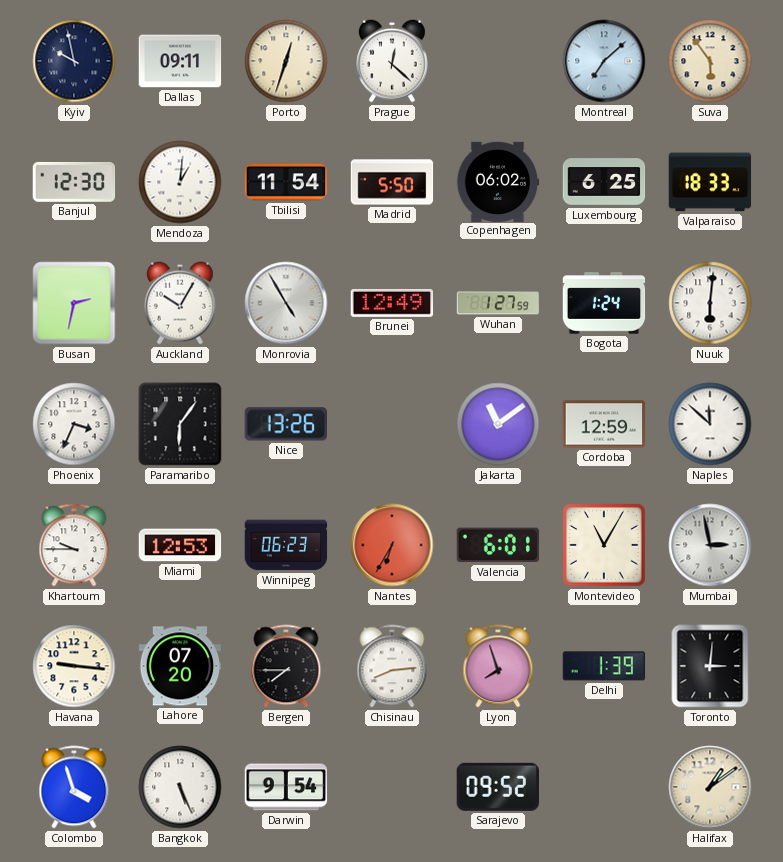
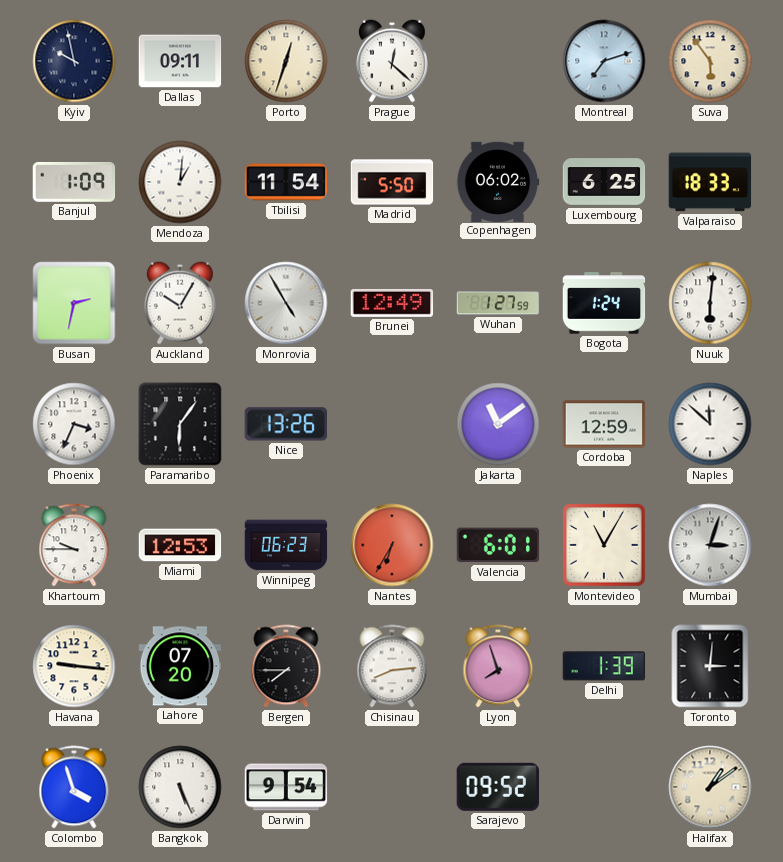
Montreal: 7:08 -> 7:12 (604, 61)
Banjul: 12:30 -> 1:09 (74, 182)
Mumbai: 2:58 -> 3:03 (710, 545)
